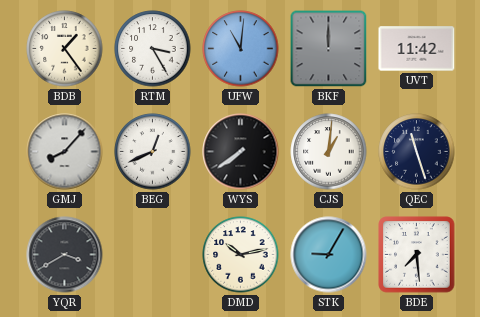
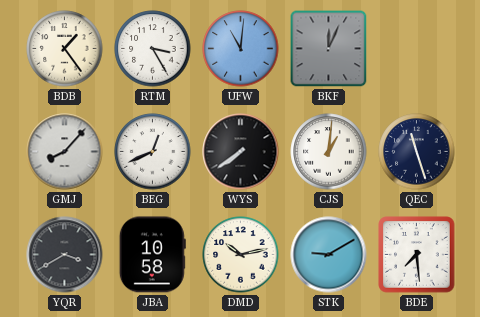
BKF: 12:00 -> 12:04 (329, 49)
UVT: 11:42 -> none (417, 49)
JBA: none -> 10:58 (152, 255)
STK: 9:05 -> 9:10 (329, 255)
